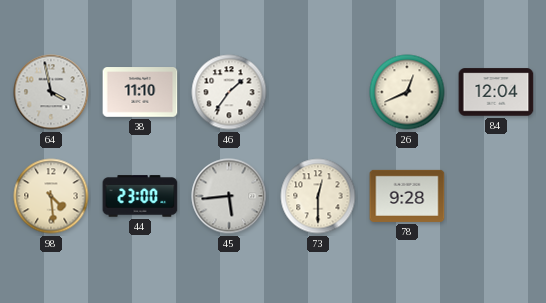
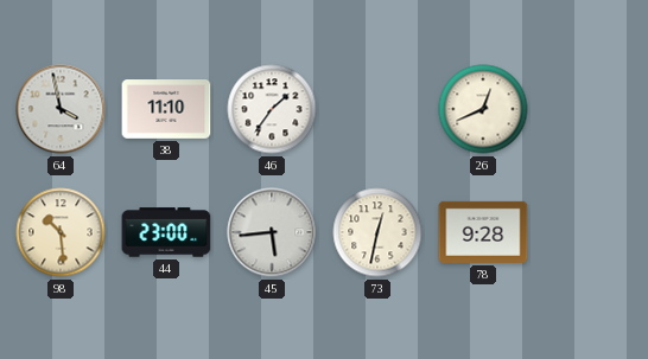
84: 12:04 -> none (496, 92)
98: 4:29 -> 10:29 (61, 232)
73: 12:30 -> 12:32 (377, 232)
